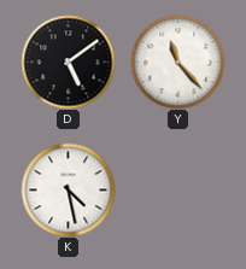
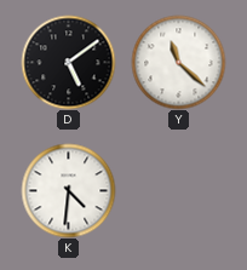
Y: 11:23 -> 11:22 (178, 62)
K: 4:28 -> 4:31 (68, 190)
